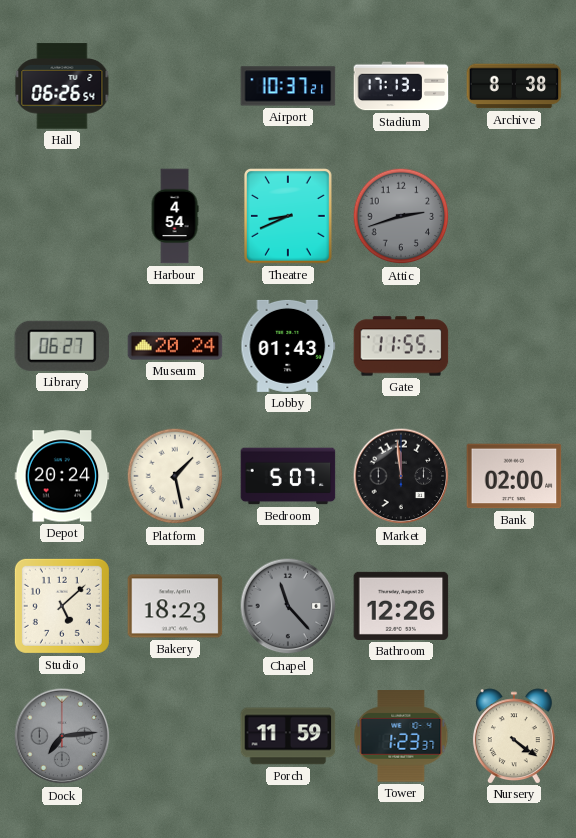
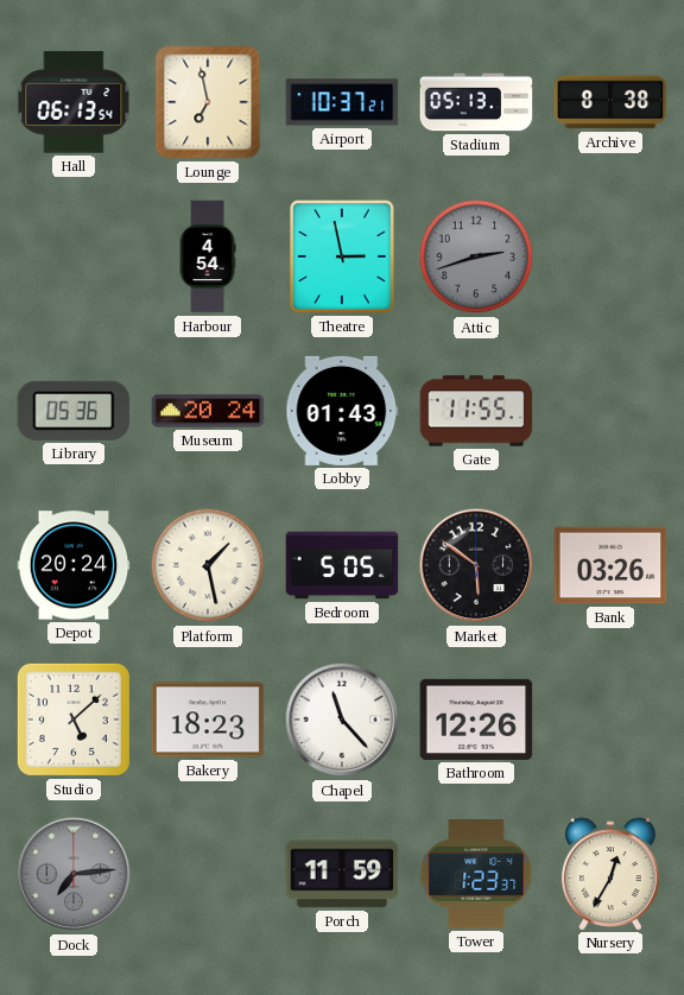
Hall: 06:26 -> 06:13 (74, 102)
Lounge: none -> 6:58 (208, 102)
Stadium: 17:13 -> 05:13 (476, 102)
Theatre: 8:41 -> 2:58 (343, 258)
Library: 06:27 -> 05:36 (74, 411)
Bedroom: 5:07 -> 5:05 (342, 565)
Market: 11:59 -> 5:51 (476, 565)
Bank: 02:00 -> 03:26 (610, 565)
Chapel dial: grey -> white (342, 720)
Nursery: 4:21 -> 12:35 (610, 874)
